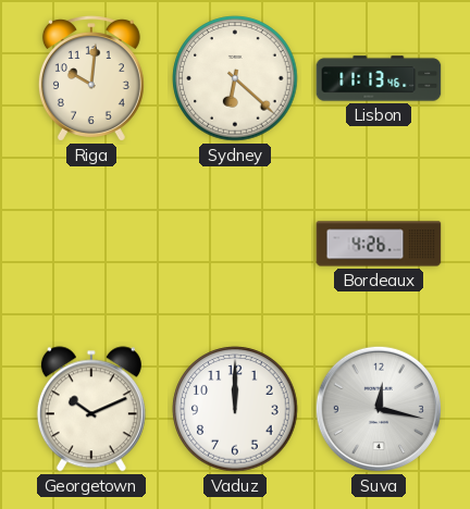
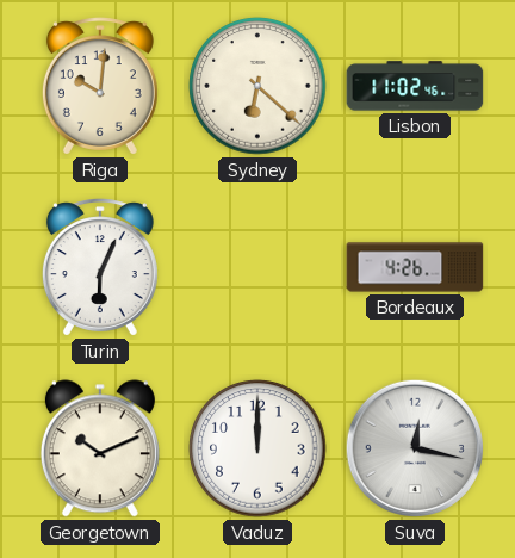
Lisbon: 11:13 -> 11:02 (415, 86)
Turin: none -> 6:04 (100, 267)
